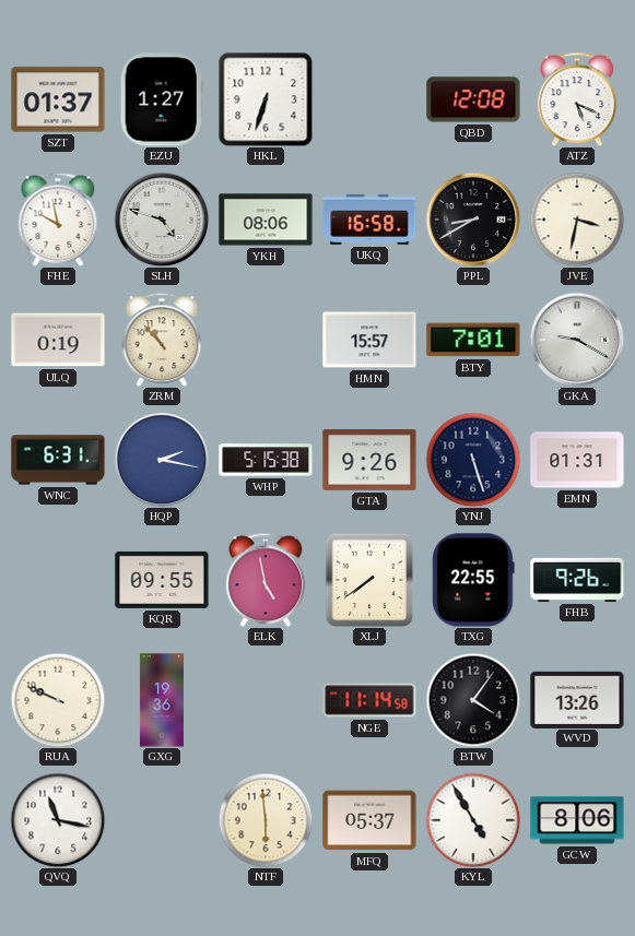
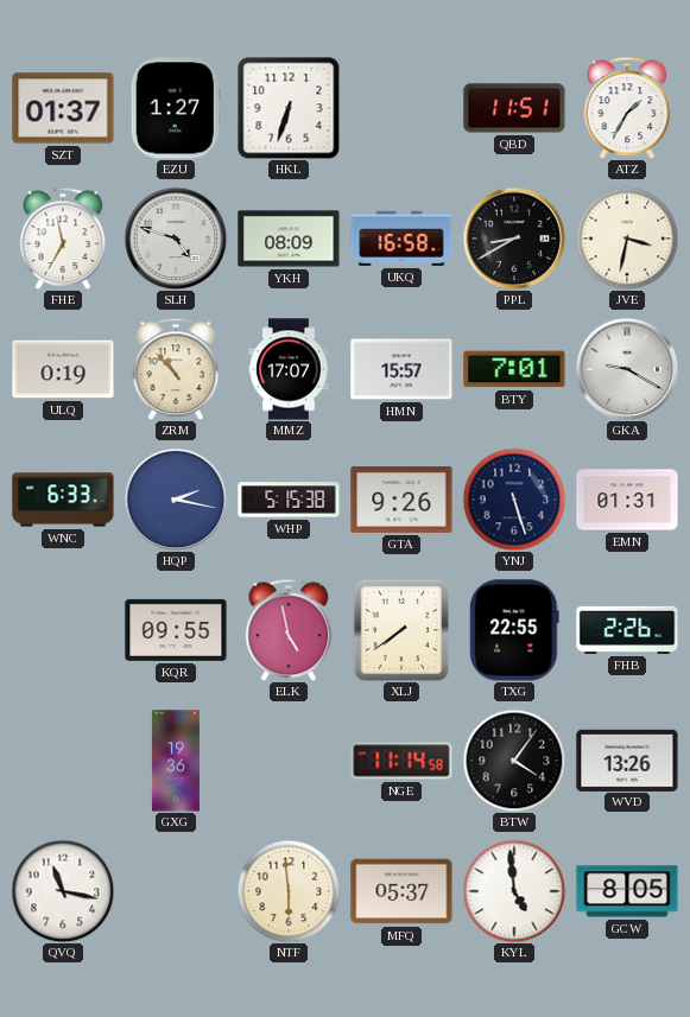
QBD: 12:08 -> 11:51 (514, 108)
ATZ: 5:19 -> 1:35 (627, 108)
FHE: 9:58 -> 6:58 (63, 239)
YKH: 08:06 -> 08:09 (289, 239)
MMZ: none -> 17:07 (289, 369)
WNC: 6:31 -> 6:33 (63, 500)
FHB: 9:26 -> 2:26 (627, 630)
RUA: 9:49 -> none (58, 700)
KYL: 4:55 -> 4:59 (514, 891)
GCW: 8:06 -> 8:05 (627, 891)
